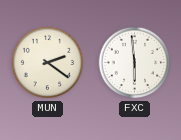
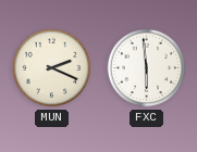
MUN: 2:21 -> 2:19 (52, 68)
